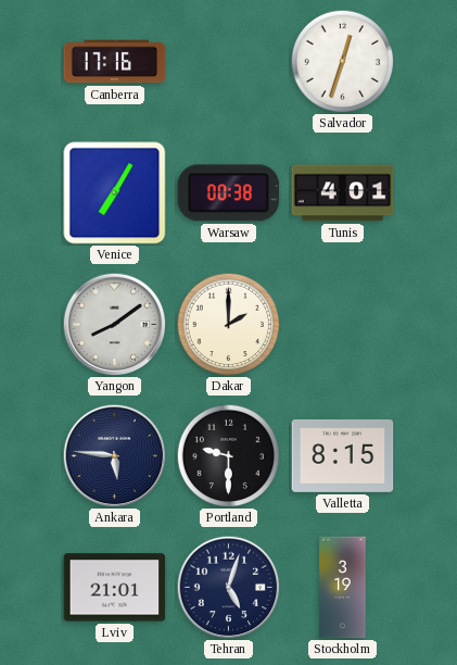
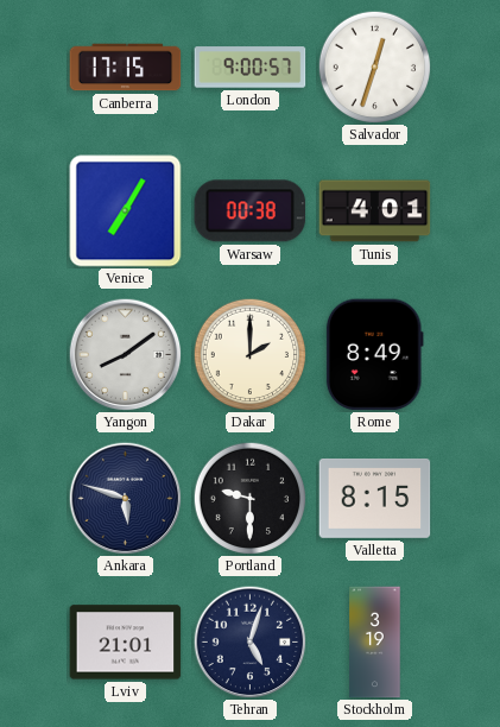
Canberra: 17:16 -> 17:15 (126, 68)
London: none -> 9:00 (251, 68)
Rome: none -> 8:49 (374, 355)
Ankara: 5:46 -> 5:48 (125, 498)
